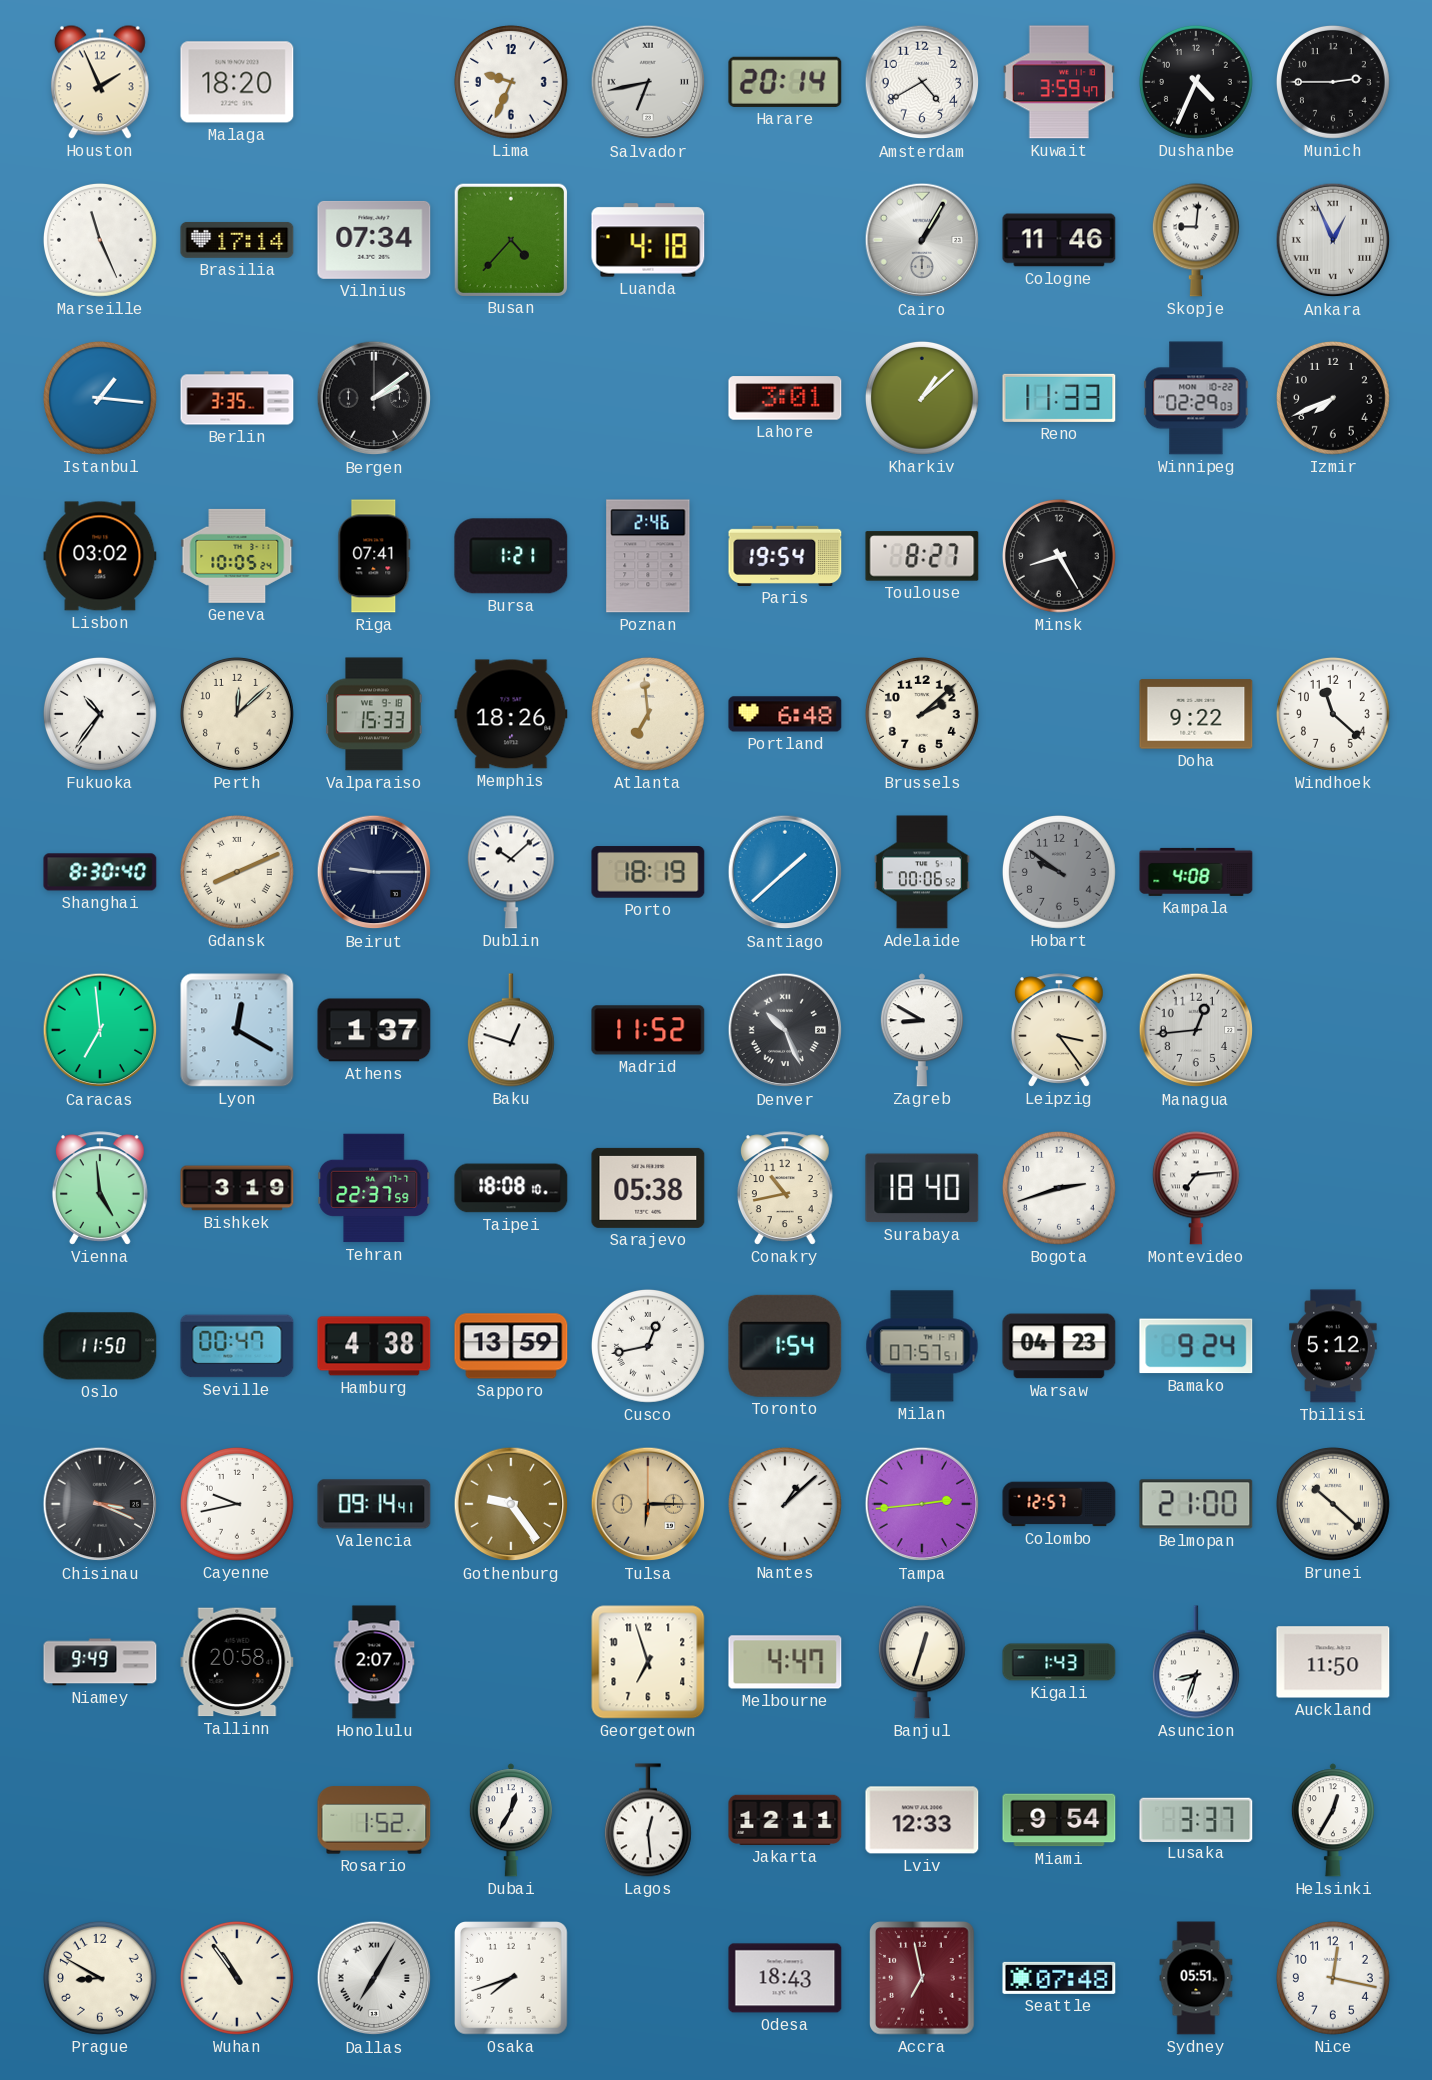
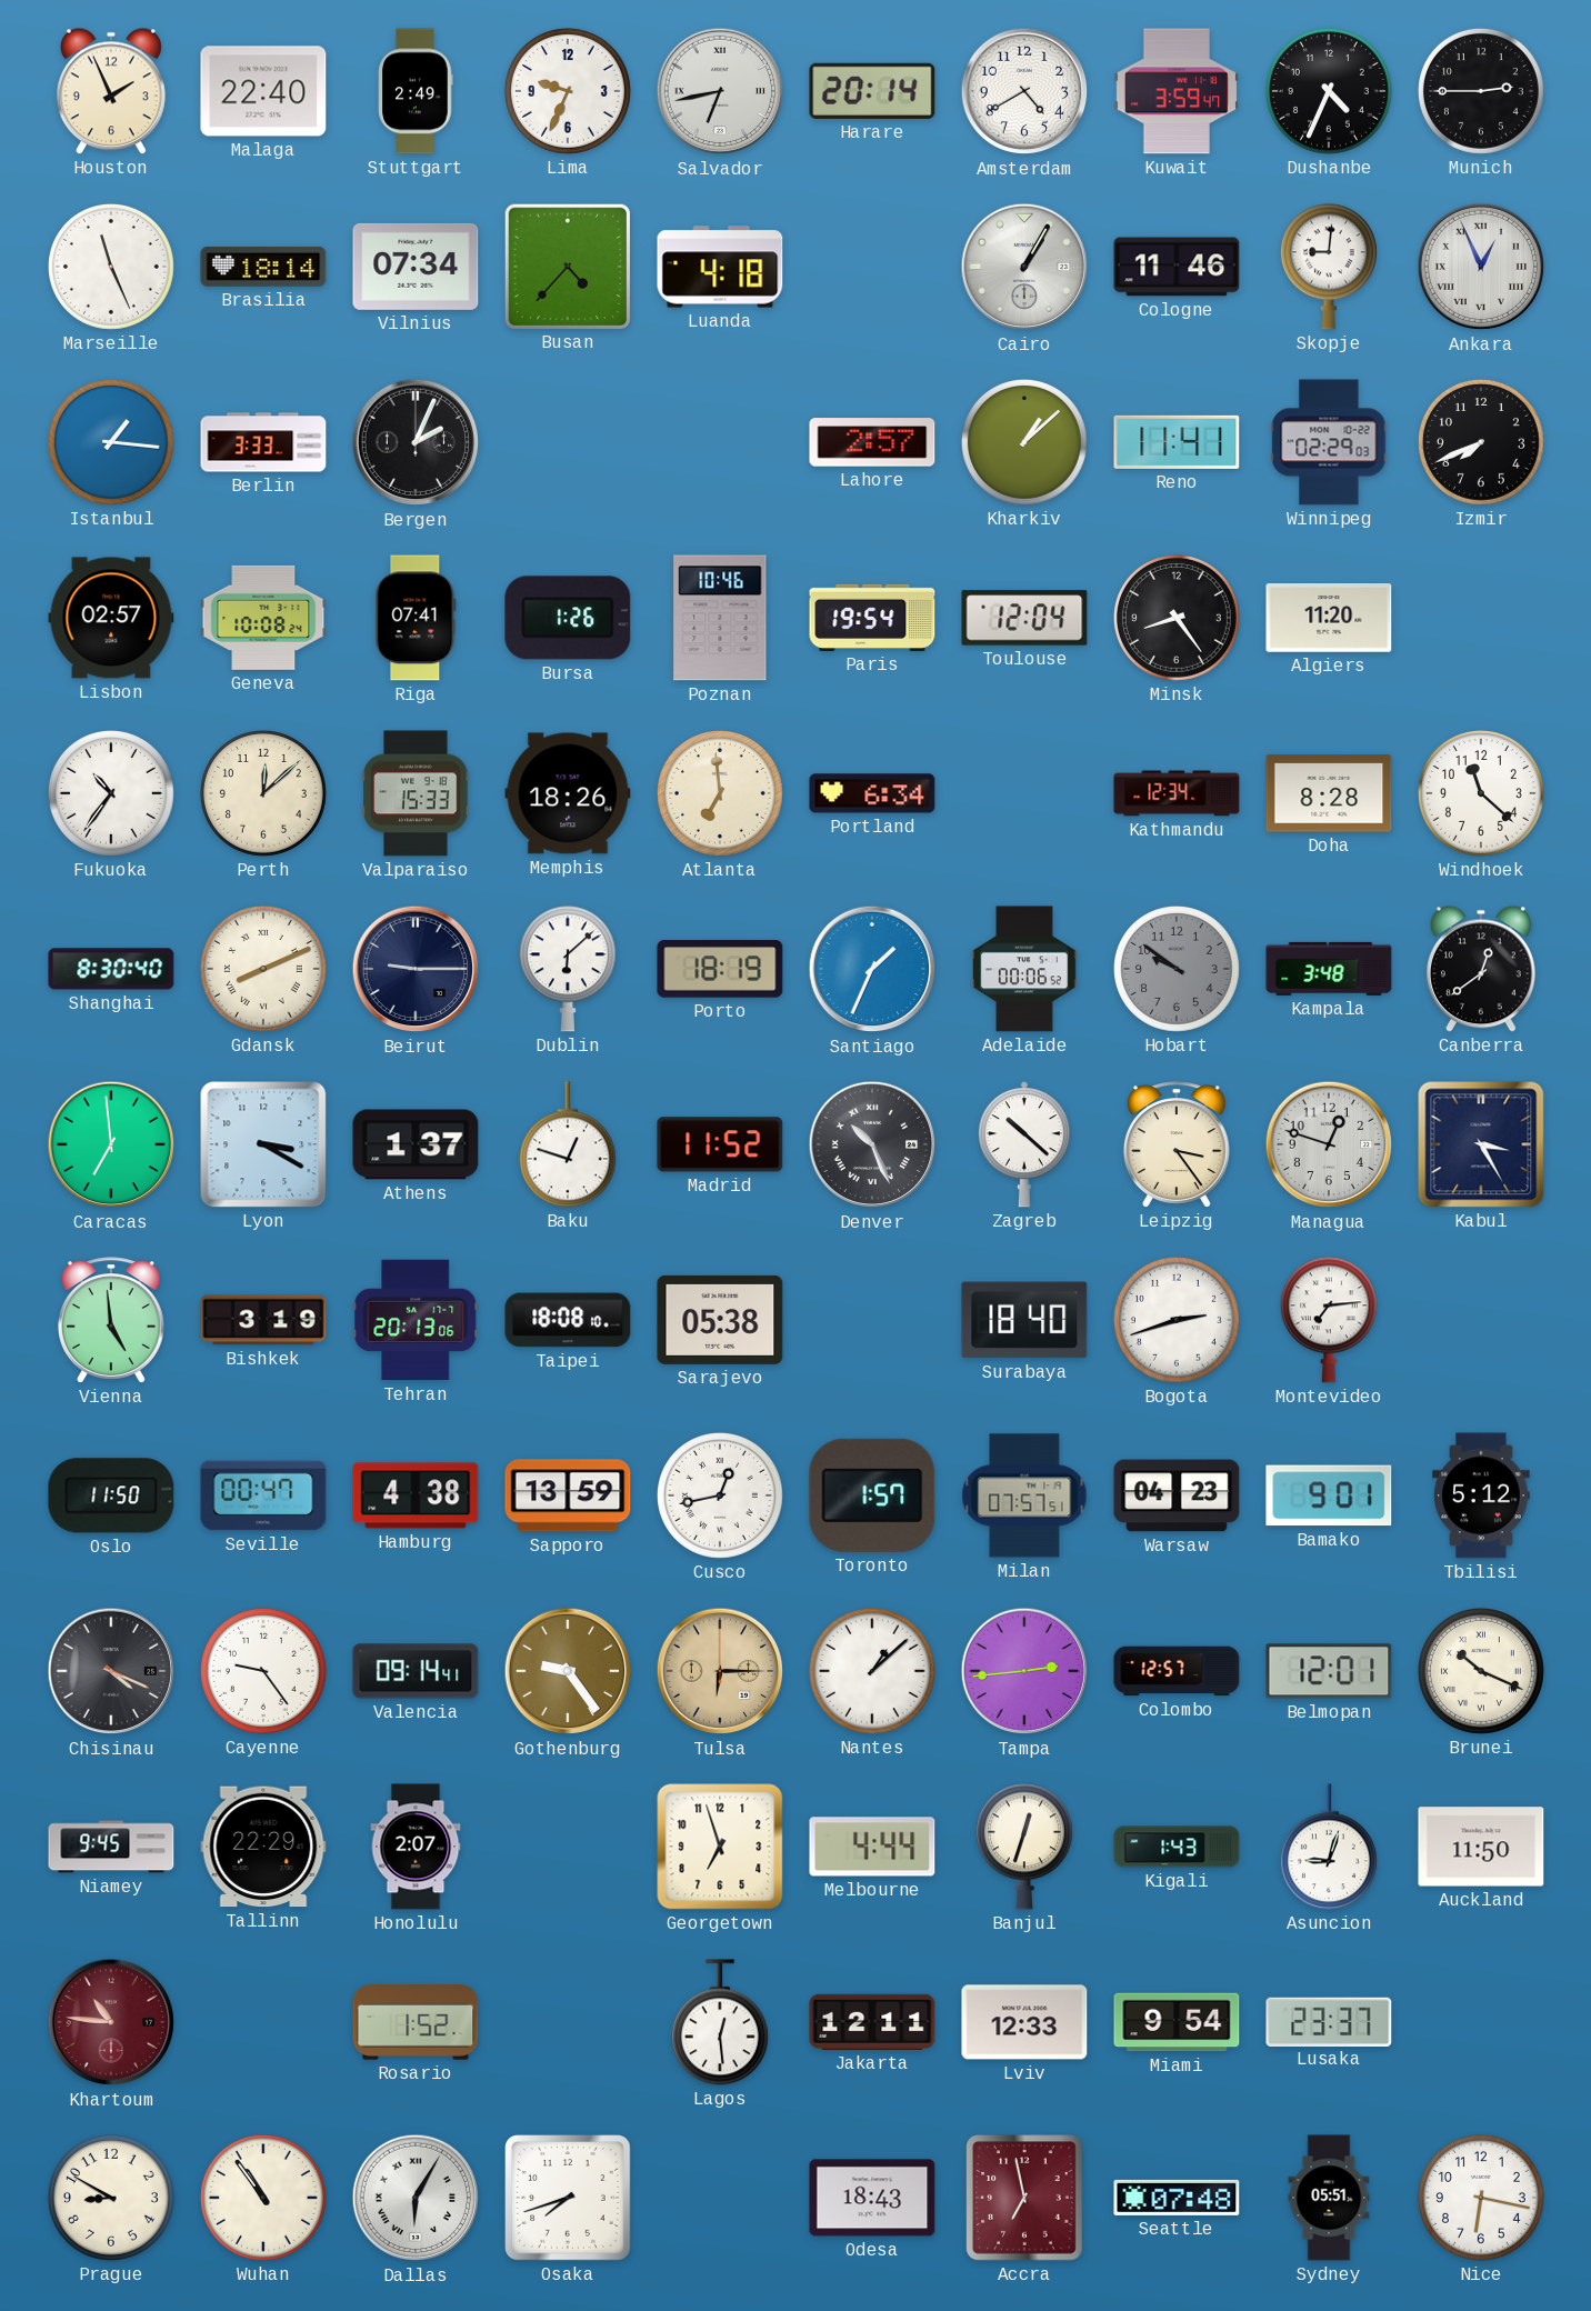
Malaga: 18:20 -> 22:40 (263, 91)
Stuttgart: none -> 2:49 (416, 91)
Brasilia: 17:14 -> 18:14 (263, 267)
Berlin: 3:35 -> 3:33 (263, 442)
Bergen: 2:09 -> 2:04 (416, 442)
Lahore: 3:01 -> 2:57 (872, 442)
Reno: 11:33 -> 11:41 (1177, 442)
Lisbon: 03:02 -> 02:57 (111, 618)
Geneva: 10:05 -> 10:08 (263, 618)
Bursa: 1:21 -> 1:26 (568, 618)
Poznan: 2:46 -> 10:46 (720, 618)
Toulouse: 8:27 -> 12:04 (1024, 618)
Minsk: 8:25 -> 8:24 (1177, 618)
Algiers: none -> 11:20 (1329, 619)
Portland: 6:48 -> 6:34 (872, 793)
Brussels: 2:08 -> none (922, 714)
Kathmandu: none -> 12:34 (1177, 793)
Doha: 9:22 -> 8:28 (1329, 793)
Dublin: 10:08 -> 6:08 (568, 969)
Santiago: 1:38 -> 1:34 (872, 969)
Kampala: 4:08 -> 3:48 (1329, 969)
Canberra: none -> 12:39 (1481, 969)
Lyon: 12:20 -> 3:20 (263, 1144)
Zagreb: 8:50 -> 10:22 (1024, 1144)
Managua: 12:44 -> 12:48 (1329, 1144)
Kabul: none -> 3:25 (1481, 1144)
Tehran: 22:37 -> 20:13 (416, 1320)
Conakry: 10:43 -> none (785, 1188)
Toronto: 1:54 -> 1:57 (872, 1495)
Bamako: 9:24 -> 9:01 (1329, 1495)
Chisinau: 3:19 -> 4:19 (111, 1671)
Cayenne: 9:43 -> 9:24 (263, 1671)
Belmopan: 21:00 -> 12:01 (1329, 1671)
Brunei: 10:22 -> 10:19 (1481, 1671)
Niamey: 9:49 -> 9:45 (111, 1847)
Tallinn: 20:58 -> 22:29 (263, 1847)
Melbourne: 4:47 -> 4:44 (872, 1847)
Asuncion: 8:33 -> 9:03 (1329, 1847)
Khartoum: none -> 10:46 (111, 2022)
Dubai: 12:35 -> none (511, 1820)
Lusaka: 3:37 -> 23:37 (1329, 2021)
Helsinki: 12:35 -> none (1333, 1820)
Dallas: 7:05 -> 6:05 (416, 2198)
Nice: 12:17 -> 6:17 (1481, 2198)
